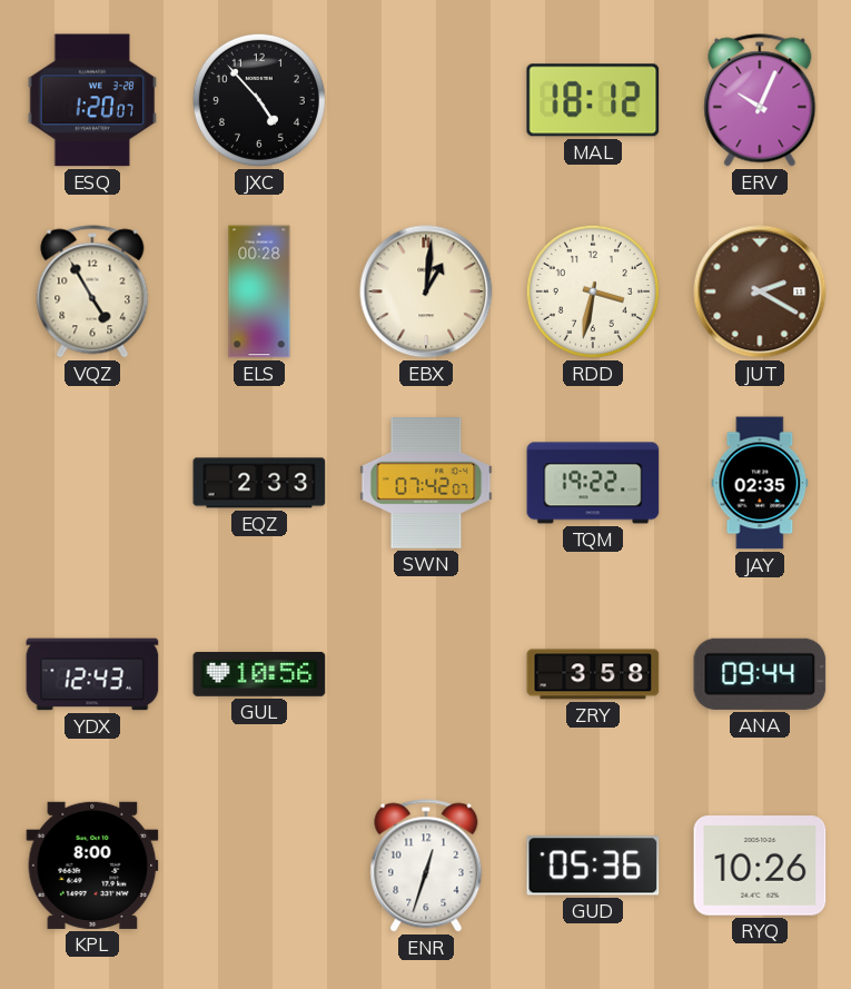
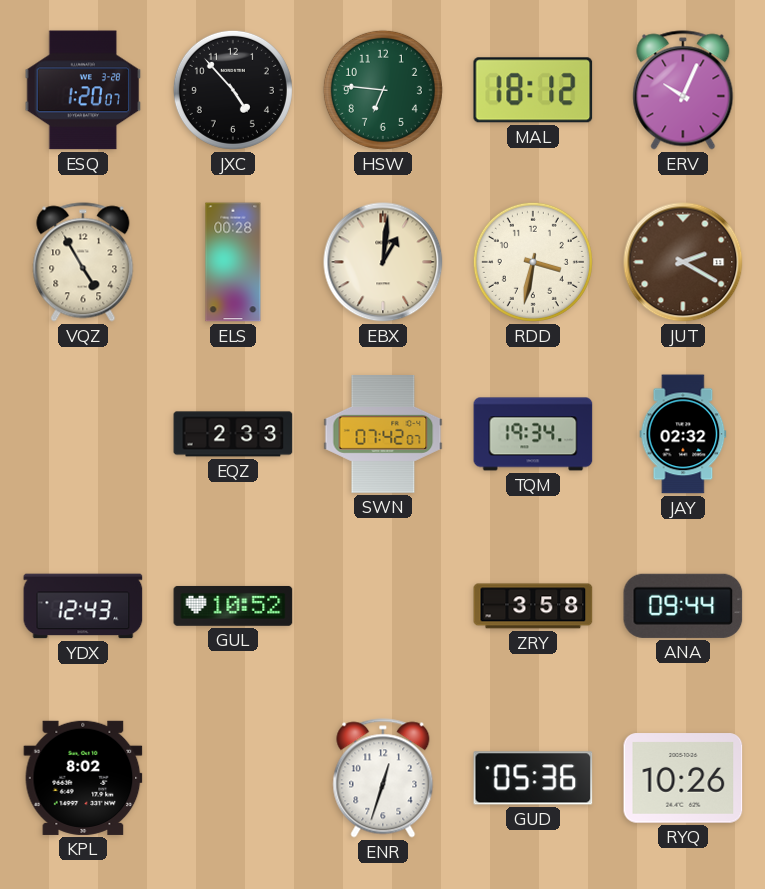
HSW: none -> 6:46 (383, 90)
TQM: 19:22 -> 19:34 (533, 434)
JAY: 02:35 -> 02:32 (683, 434)
GUL: 10:56 -> 10:52 (233, 606)
KPL: 8:00 -> 8:02 (83, 778)
